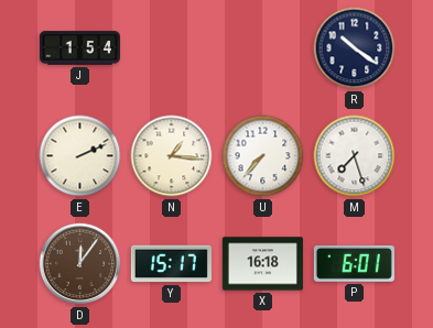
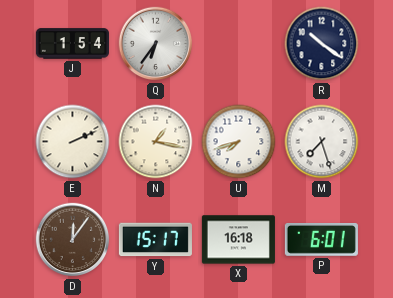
Q: none -> 6:36 (156, 44)
N: 1:16 -> 1:17 (156, 142)
U: 7:37 -> 7:42 (239, 142)
